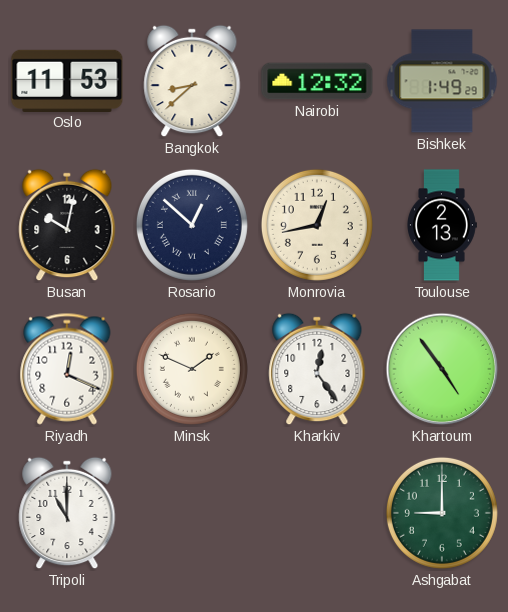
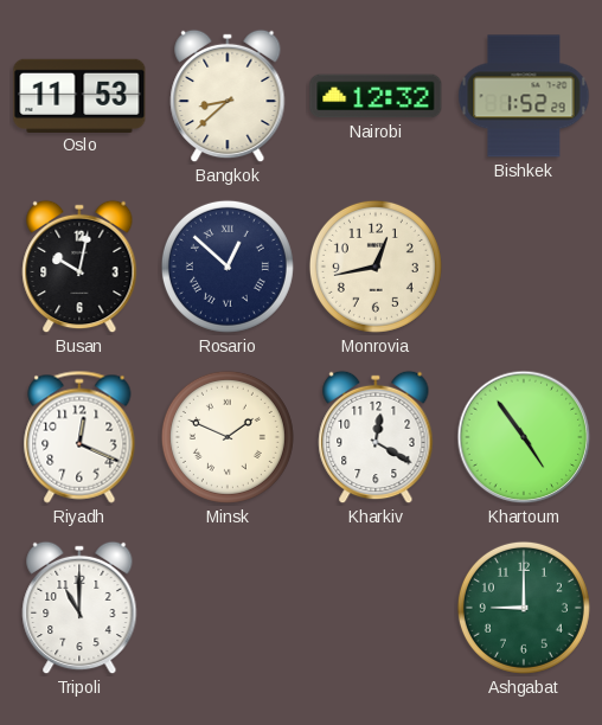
Bishkek: 1:49 -> 1:52 (524, 96)
Toulouse: 2:13 -> none (442, 225)
Kharkiv: 12:24 -> 12:20 (376, 437)
